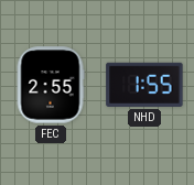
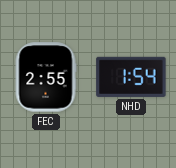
NHD: 1:55 -> 1:54 (131, 77)
